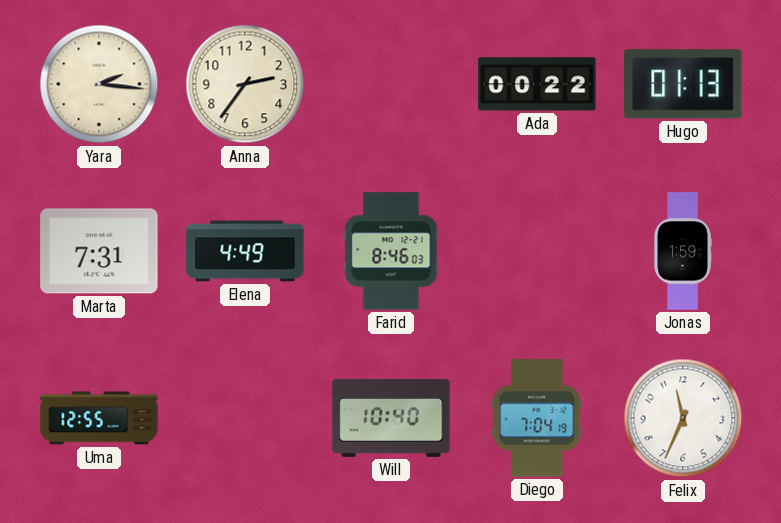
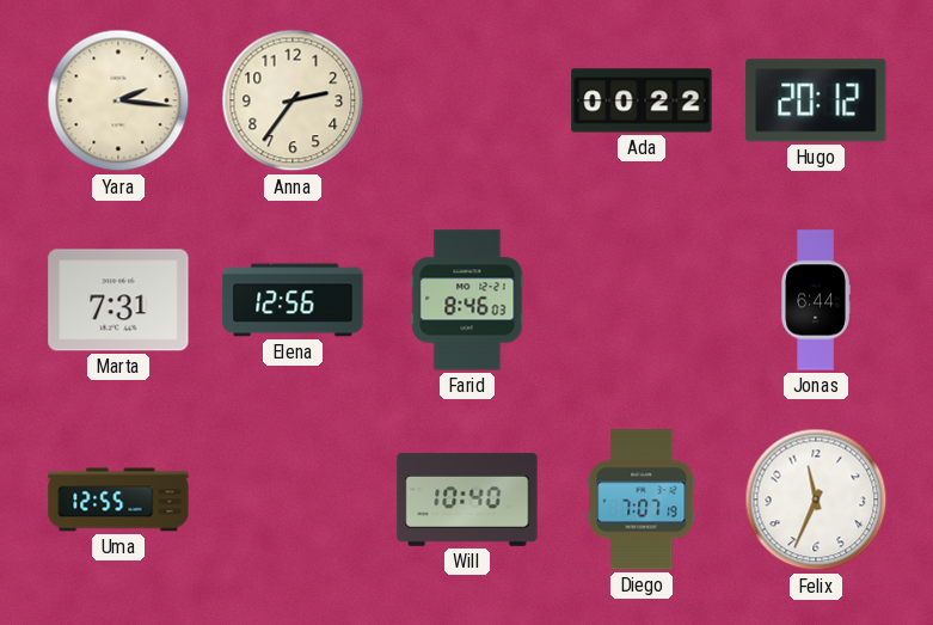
Hugo: 01:13 -> 20:12 (816, 100)
Elena: 4:49 -> 12:56 (293, 300)
Jonas: 1:59 -> 6:44 (816, 300)
Diego: 7:04 -> 7:07 (642, 500)
